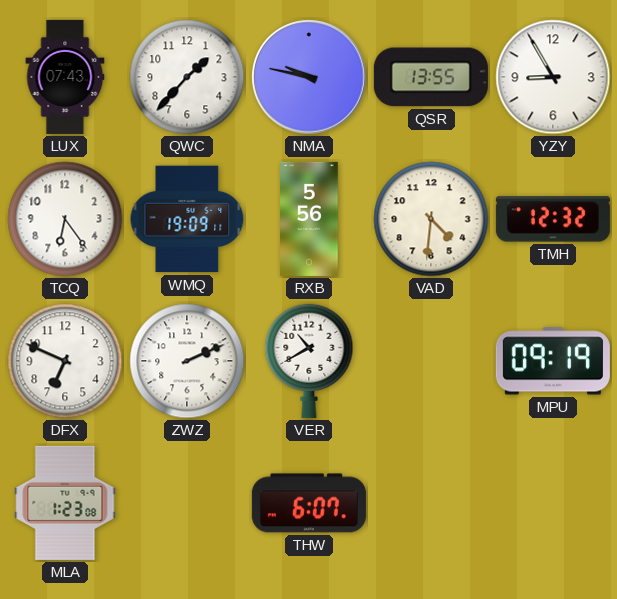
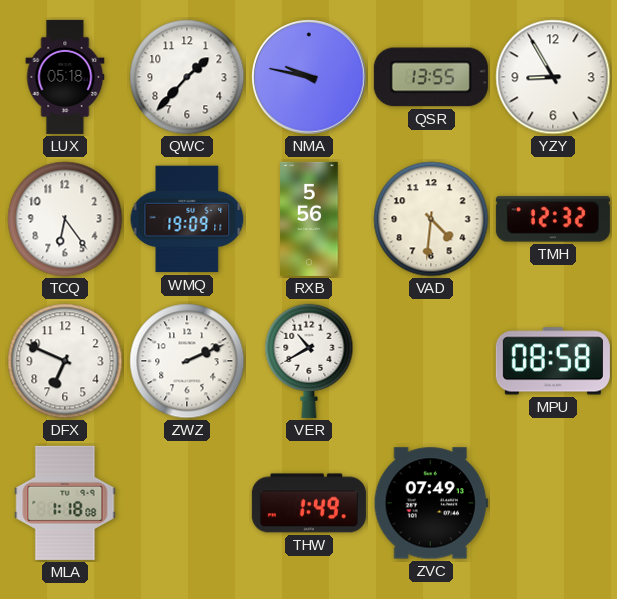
LUX: 07:43 -> 05:18 (65, 77)
MPU: 09:19 -> 08:58 (553, 361)
MLA: 1:23 -> 1:18 (65, 503)
THW: 6:07 -> 1:49 (309, 503)
ZVC: none -> 07:49 (431, 503)
